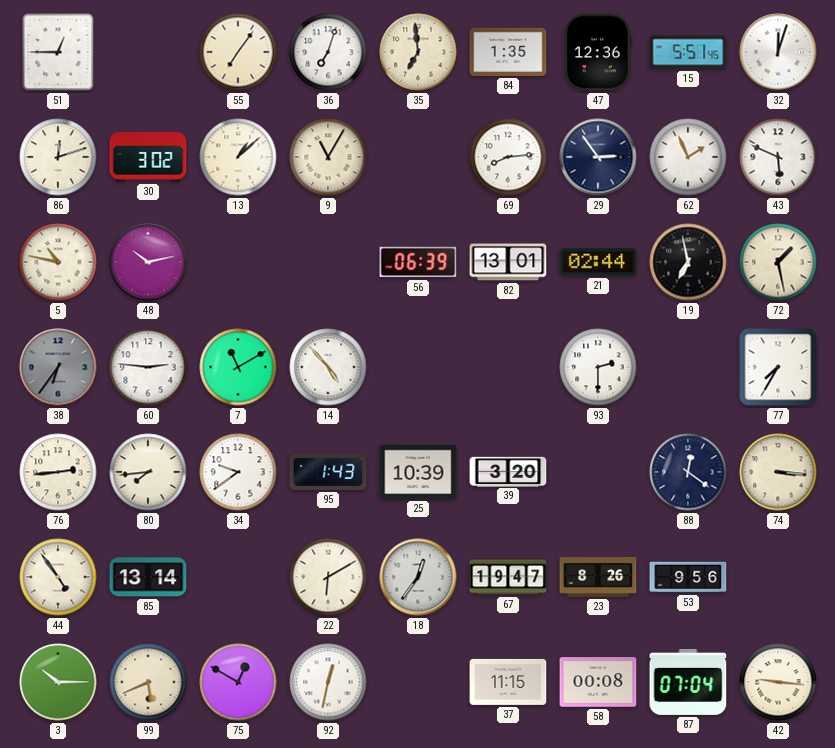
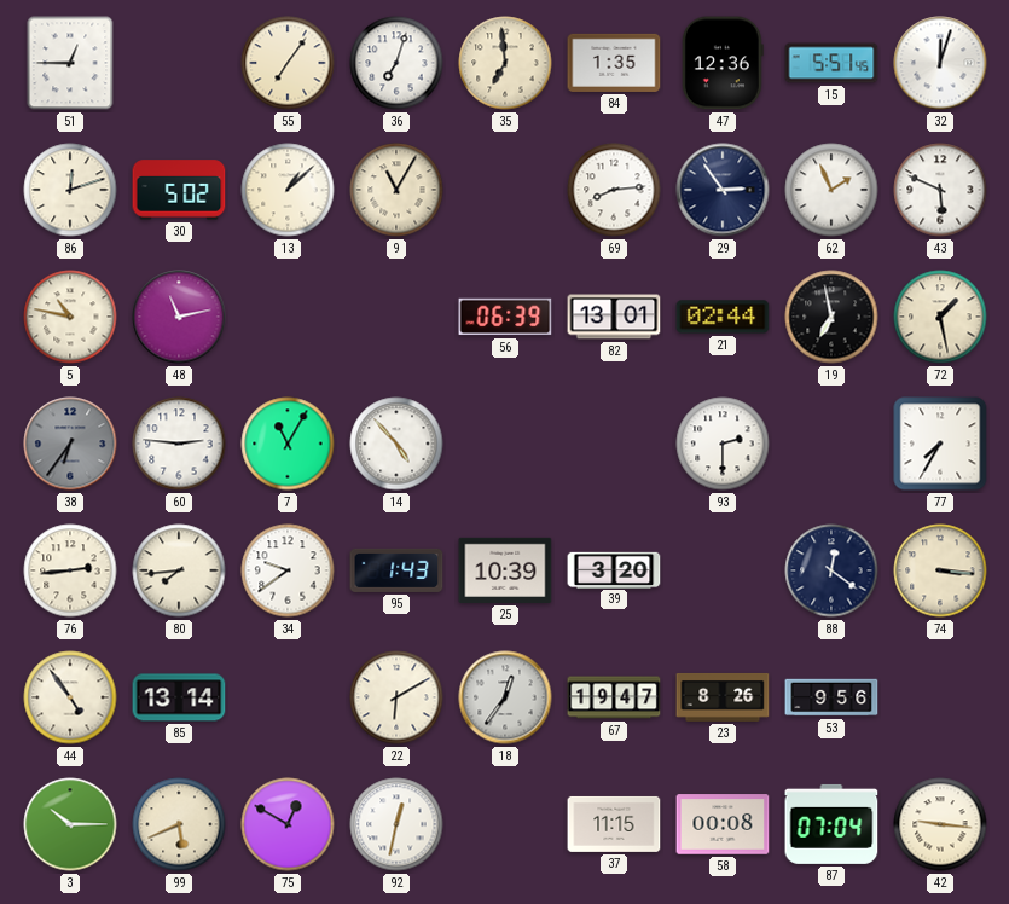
30: 3:02 -> 5:02 (179, 190)
48: 10:13 -> 11:13 (179, 317)
7: 11:10 -> 11:05 (288, 444)
